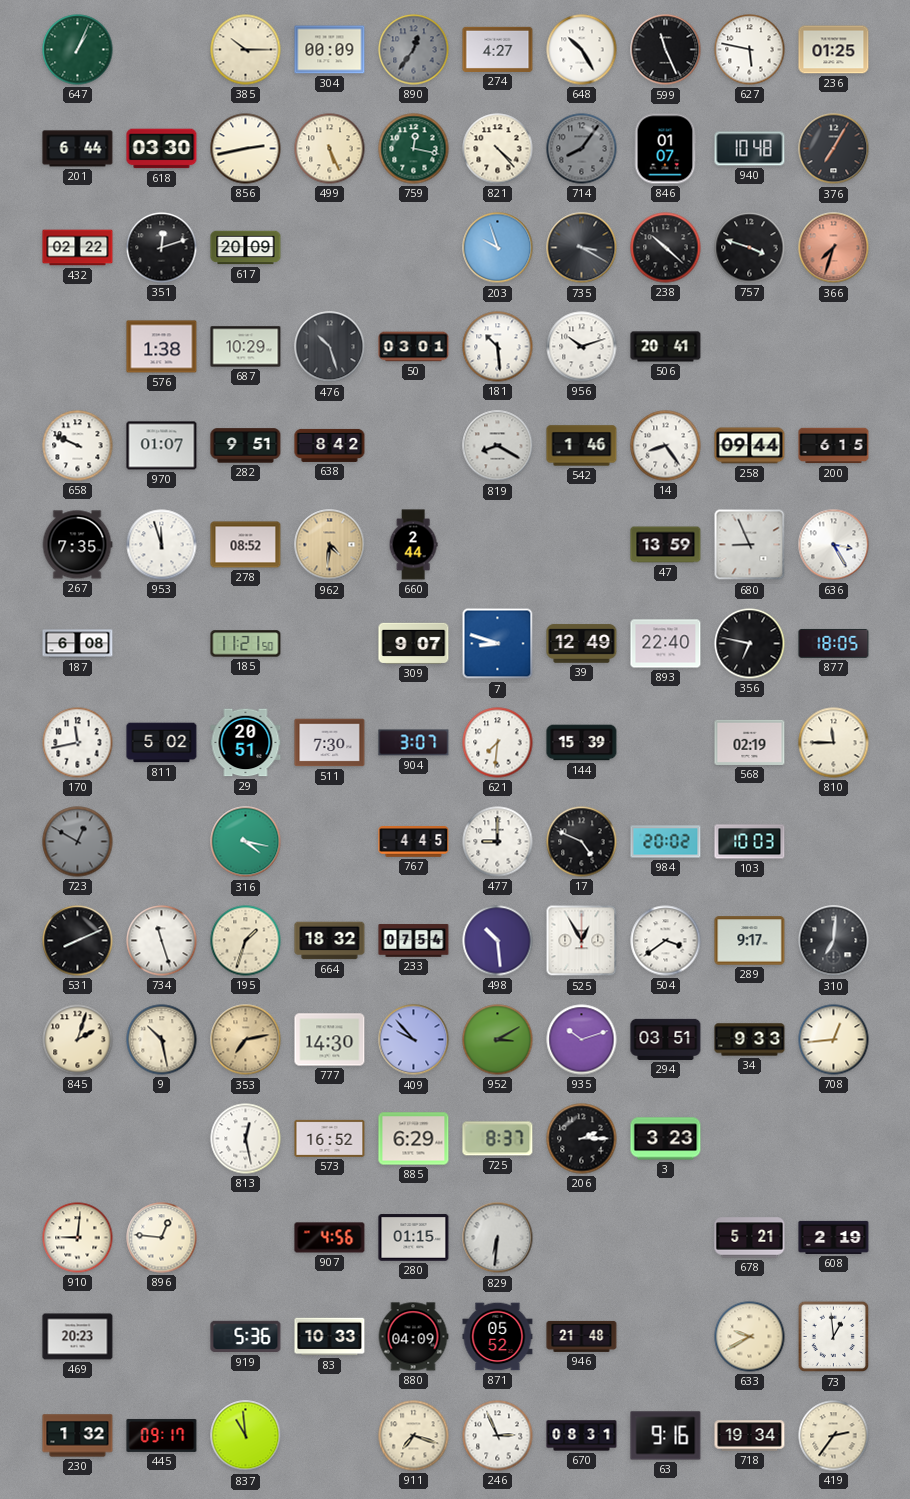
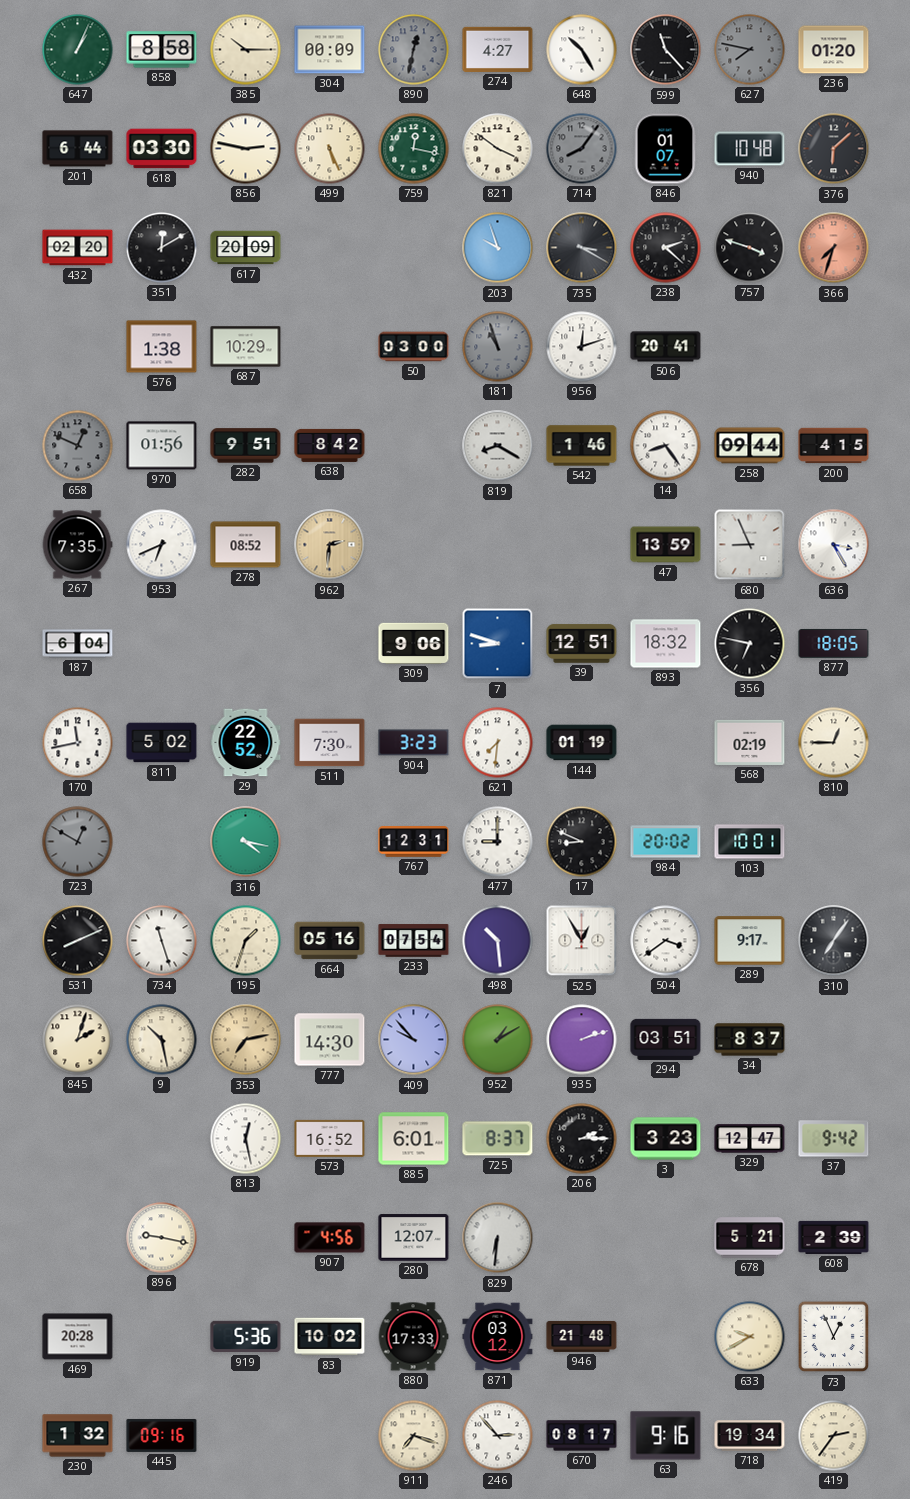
858: none -> 8:58 (162, 50)
890: 12:36 -> 12:32 (414, 50)
599: 11:26 -> 11:23 (666, 50)
627: 5:47 -> 7:47 (750, 50)
627 dial: white -> grey (750, 50)
236: 01:25 -> 01:20 (834, 50)
856: 2:43 -> 2:47 (246, 149)
821: 4:23 -> 3:51 (498, 149)
376: 7:05 -> 6:08 (834, 149)
432: 02:22 -> 02:20 (78, 248)
351: 12:12 -> 12:10 (162, 248)
238: 10:22 -> 2:22 (666, 248)
476: 10:27 -> none (330, 347)
50: 03:01 -> 03:00 (414, 347)
181: 10:29 -> 10:57 (498, 347)
181 dial: white -> grey (498, 347)
956: 10:12 -> 12:12 (582, 347)
658: 9:49 -> 12:49 (78, 446)
658 dial: white -> grey (78, 446)
970: 01:07 -> 01:56 (162, 446)
200: 6:15 -> 4:15 (834, 446)
953: 11:57 -> 6:41 (162, 545)
962: 4:31 -> 2:31 (330, 545)
660: 2:44 -> none (413, 545)
187: 6:08 -> 6:04 (78, 644)
185: 11:21 -> none (246, 644)
309: 9:07 -> 9:06 (414, 643)
39: 12:49 -> 12:51 (582, 644)
893: 22:40 -> 18:32 (666, 644)
29: 20:51 -> 22:52 (246, 743)
904: 3:07 -> 3:23 (414, 743)
144: 15:39 -> 01:19 (582, 743)
810: 11:45 -> 12:45 (834, 743)
767: 4:45 -> 12:31 (414, 842)
17: 4:49 -> 8:49 (582, 842)
103: 10:03 -> 10:01 (750, 842)
664: 18:32 -> 05:16 (330, 941)
310: 7:01 -> 7:06 (834, 941)
952: 3:10 -> 1:10 (498, 1040)
935: 10:12 -> 2:12 (582, 1040)
34: 9:33 -> 8:37 (750, 1040)
708: 12:44 -> none (834, 1040)
885: 6:29 -> 6:01 (414, 1139)
329: none -> 12:47 (750, 1139)
37: none -> 9:42 (834, 1139)
910: 9:01 -> none (78, 1238)
896: 12:46 -> 9:17 (162, 1238)
280: 01:15 -> 12:07 (414, 1238)
608: 2:19 -> 2:39 (834, 1237)
469: 20:23 -> 20:28 (78, 1337)
83: 10:33 -> 10:02 (330, 1337)
880: 04:09 -> 17:33 (413, 1337)
871: 05:52 -> 03:12 (498, 1337)
73: 12:59 -> 12:56 (834, 1337)
445: 09:17 -> 09:16 (162, 1435)
837: 10:59 -> none (246, 1436)
246: 2:56 -> 2:53 (498, 1436)
670: 08:31 -> 08:17 (582, 1436)
